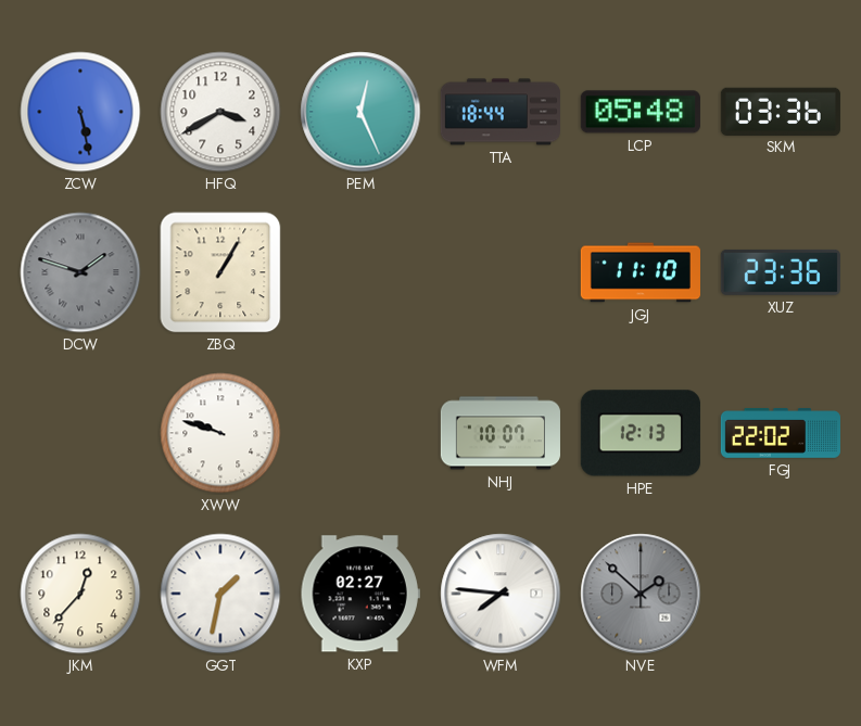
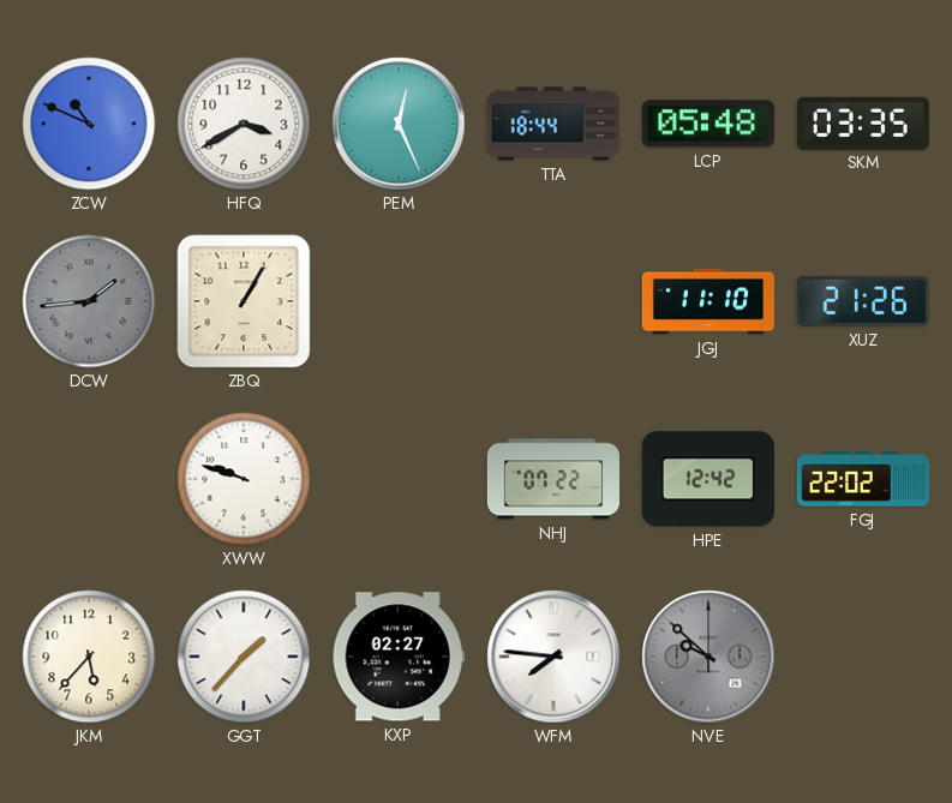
ZCW: 5:28 -> 10:49 (89, 124)
SKM: 03:36 -> 03:35 (863, 122)
DCW: 1:48 -> 1:44 (89, 301)
XUZ: 23:36 -> 21:26 (863, 301)
NHJ: 10:07 -> 07:22 (553, 479)
HPE: 12:13 -> 12:42 (708, 479)
JKM: 12:37 -> 5:37 (89, 657)
GGT: 1:32 -> 1:37 (244, 657)
NVE: 1:52 -> 9:52 (708, 657)
